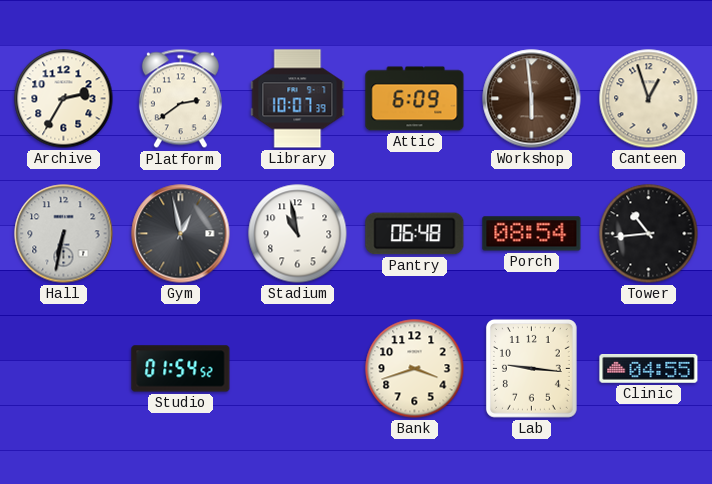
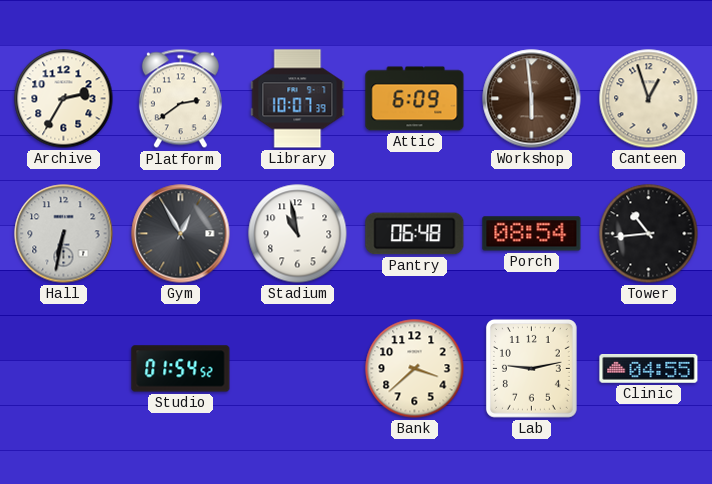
Gym: 12:58 -> 12:55 (181, 234)
Bank: 3:42 -> 3:38 (415, 369)
Lab: 9:16 -> 9:13 (531, 368)
